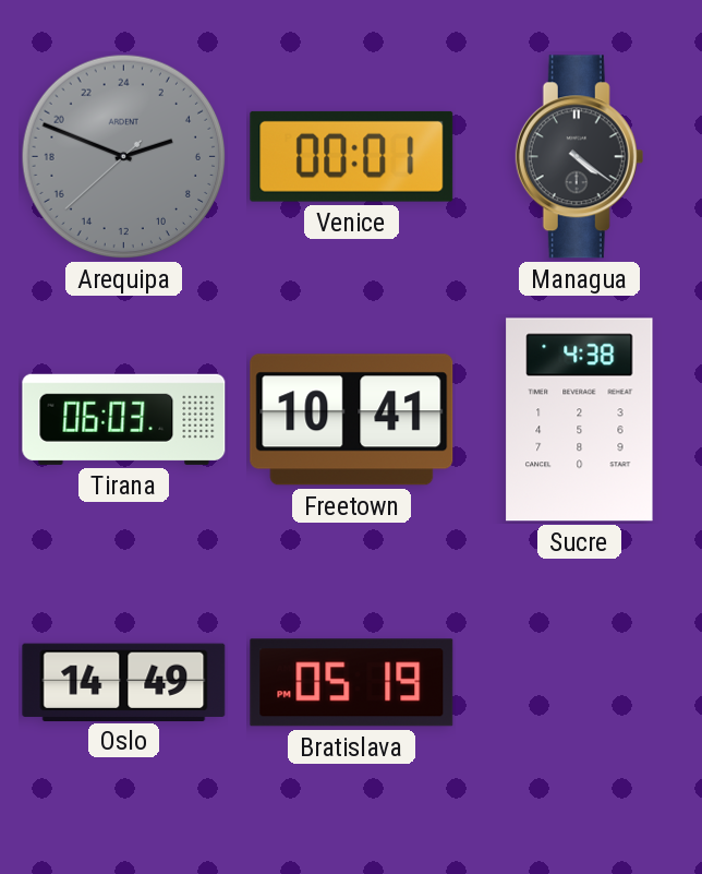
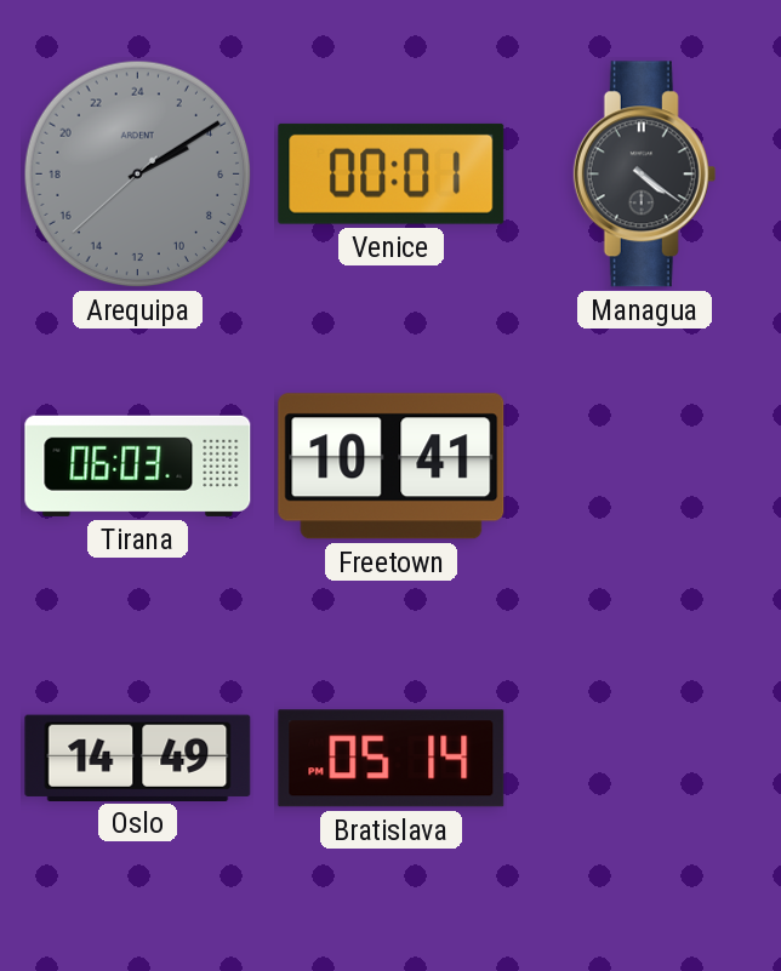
Arequipa: 4:48 -> 4:09 (138, 175)
Sucre: 4:38 -> none (580, 420)
Bratislava: 05:19 -> 05:14 (392, 759)
